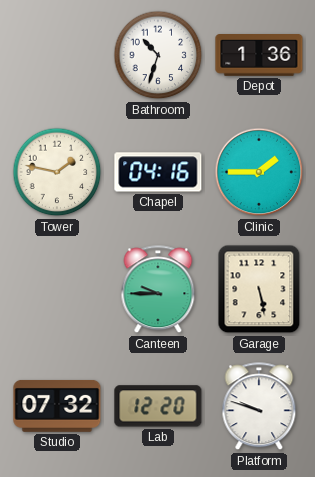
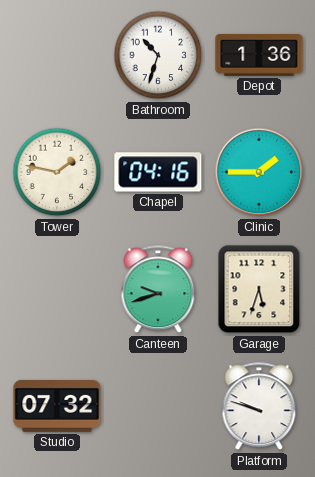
Canteen: 9:45 -> 9:42 (158, 290)
Garage: 5:28 -> 5:33 (259, 289)
Lab: 12:20 -> none (158, 406)
